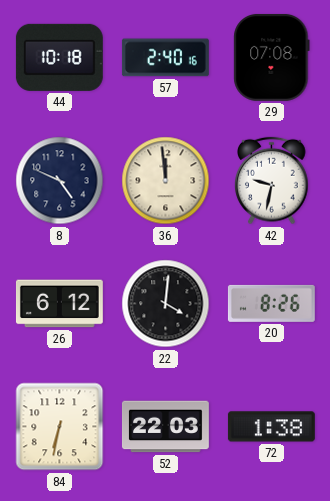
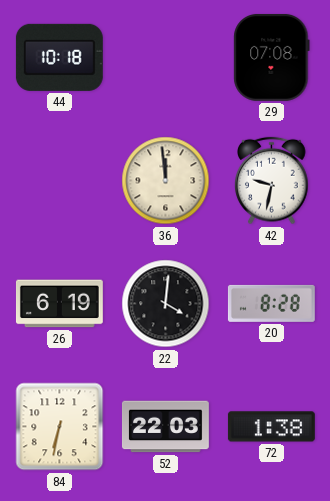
57: 2:40 -> none (165, 58)
8: 4:49 -> none (60, 181)
26: 6:12 -> 6:19 (59, 304)
20: 8:26 -> 8:28 (271, 303)
